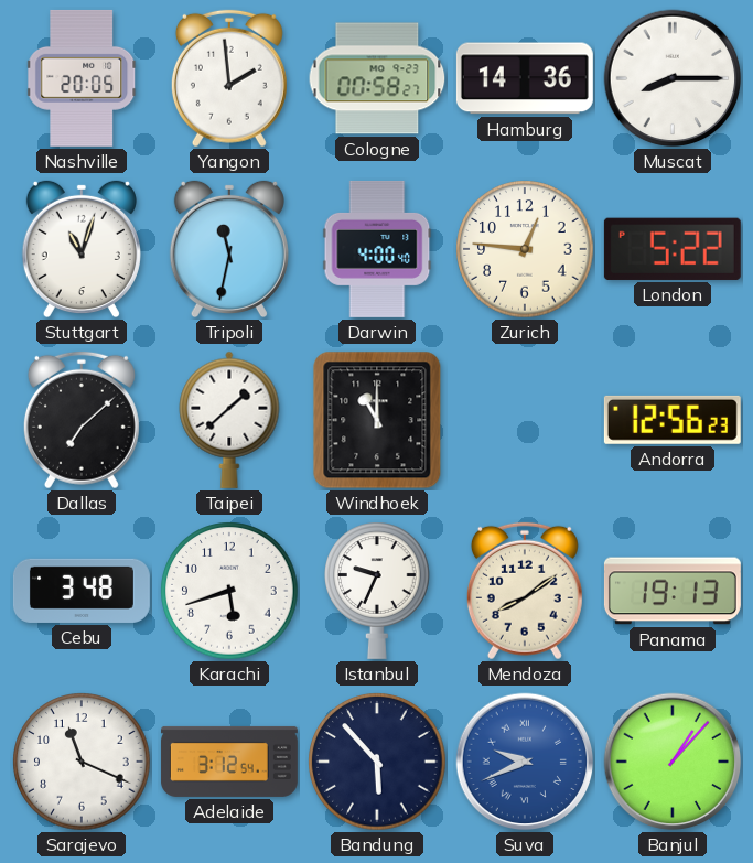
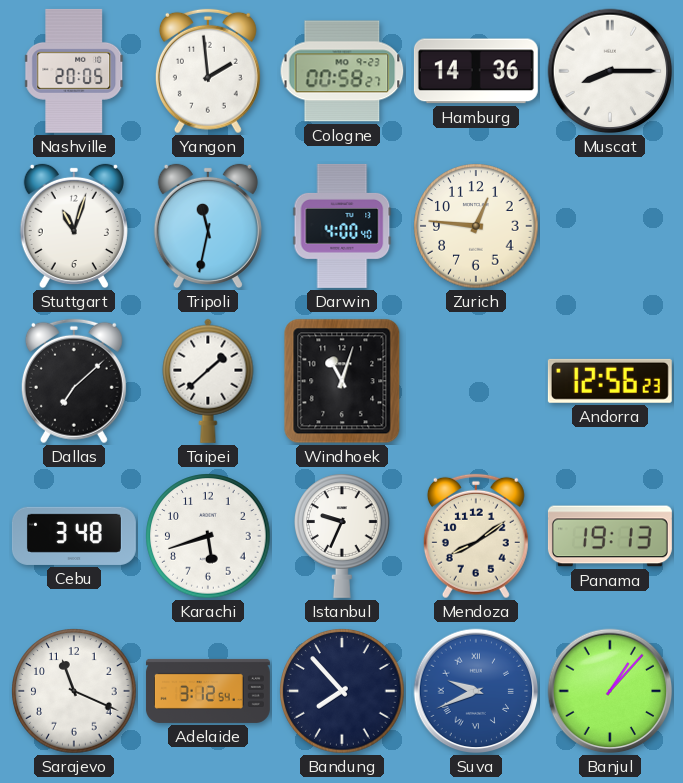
London: 5:22 -> none (673, 249)
Windhoek: 11:00 -> 11:03 (342, 381)
Bandung: 5:53 -> 7:53 (342, 691)
